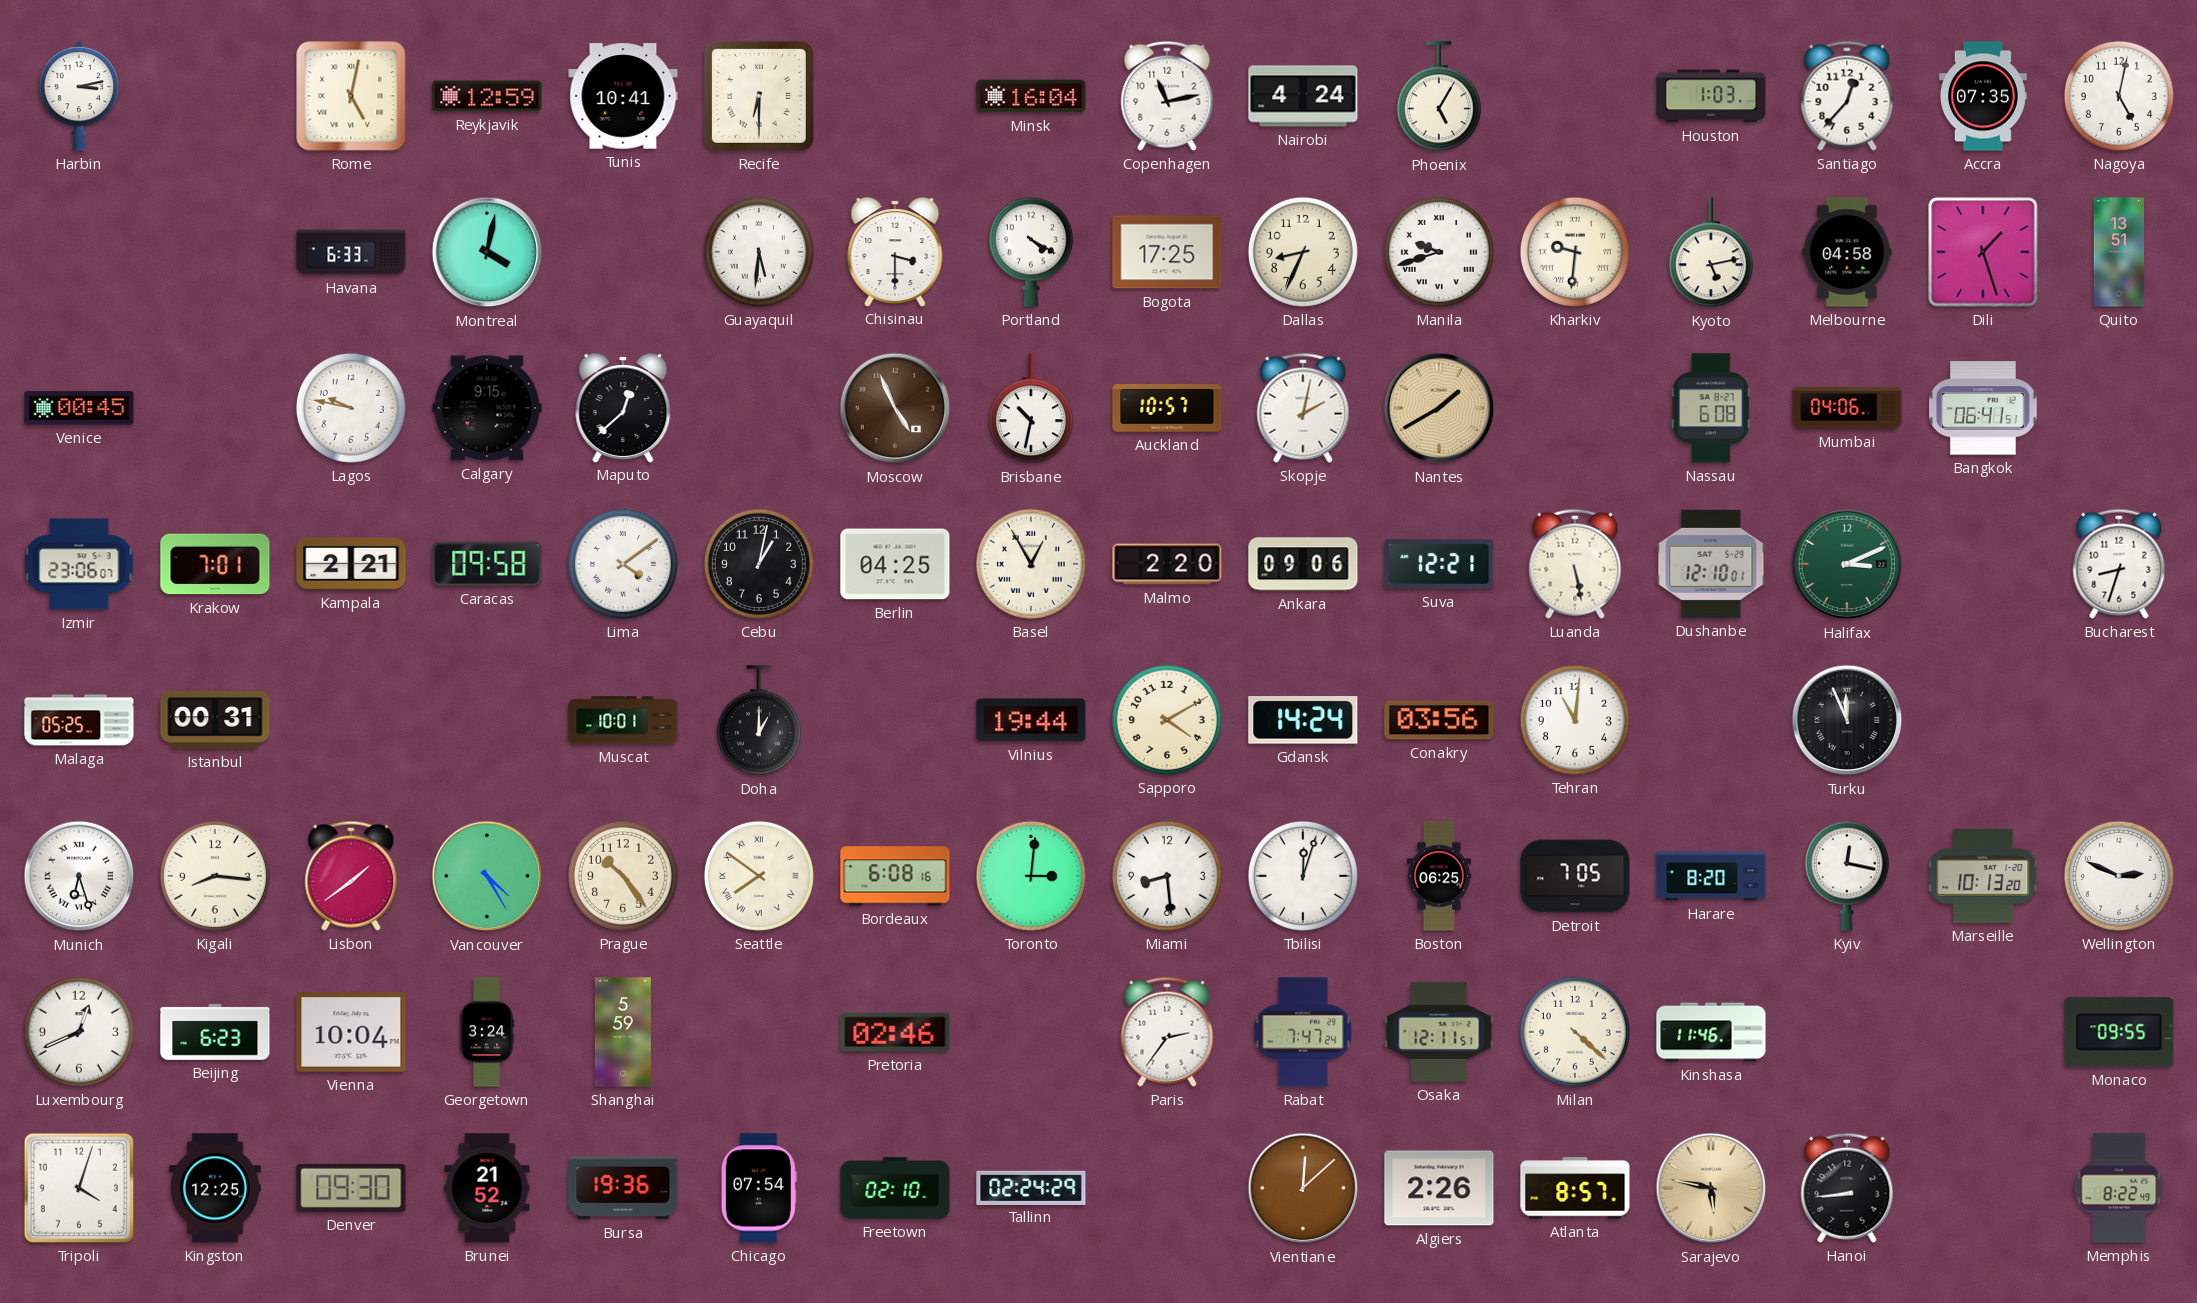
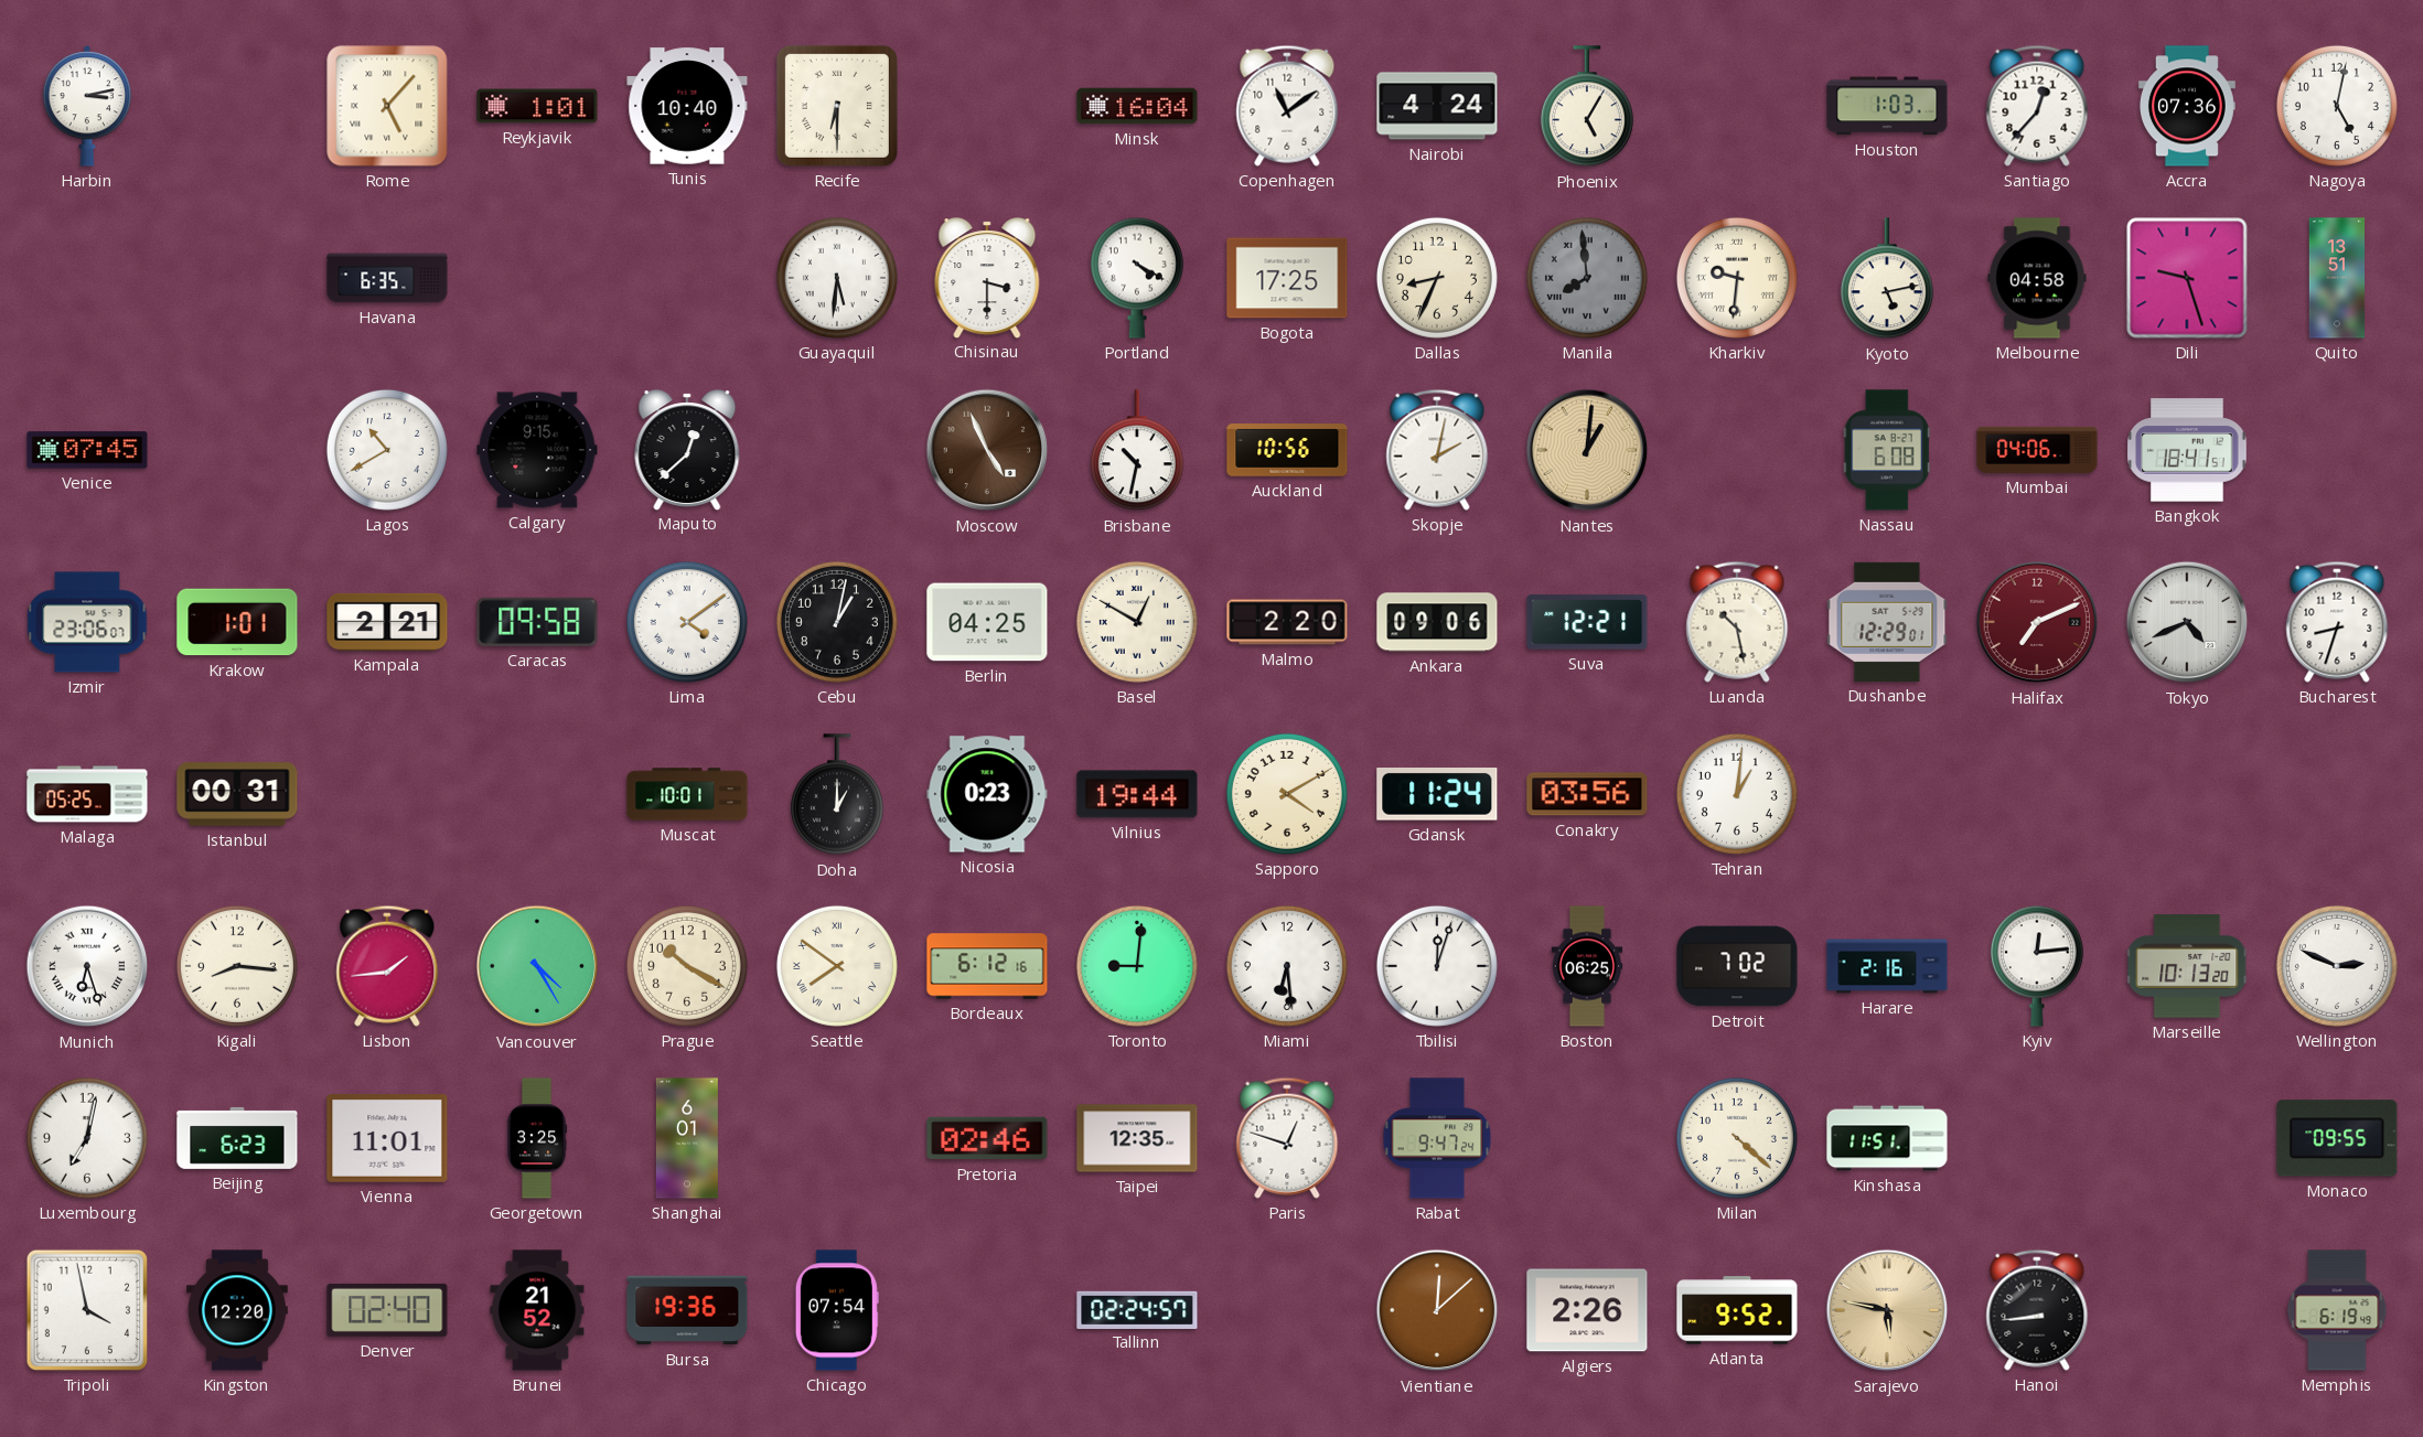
Rome: 5:02 -> 5:07 (387, 106)
Reykjavik: 12:59 -> 1:01 (537, 106)
Tunis: 10:41 -> 10:40 (687, 106)
Copenhagen: 11:13 -> 11:09 (1287, 106)
Accra: 07:35 -> 07:36 (2187, 106)
Havana: 6:33 -> 6:35 (387, 278)
Montreal: 4:02 -> none (487, 252)
Manila: 9:42 -> 7:59 (1587, 278)
Manila dial: white -> grey (1587, 278)
Dili: 1:27 -> 9:27 (2187, 278)
Venice: 00:45 -> 07:45 (87, 450)
Lagos: 9:47 -> 10:40 (387, 450)
Auckland: 10:57 -> 10:56 (1287, 450)
Nantes: 1:40 -> 1:01 (1587, 450)
Bangkok: 06:41 -> 18:41 (2187, 450)
Krakow: 7:01 -> 1:01 (237, 622)
Basel: 12:55 -> 12:50 (1137, 622)
Luanda: 5:28 -> 10:28 (1737, 622)
Dushanbe: 12:10 -> 12:29 (1887, 622)
Halifax: 3:11 -> 7:11 (2037, 622)
Halifax dial: green -> burgundy (2037, 622)
Tokyo: none -> 4:41 (2187, 622)
Nicosia: none -> 0:23 (987, 794)
Gdansk: 14:24 -> 11:24 (1437, 795)
Tehran: 11:01 -> 1:01 (1737, 794)
Turku: 11:56 -> none (1847, 720)
Lisbon: 1:39 -> 1:44 (387, 966)
Prague: 10:24 -> 10:20 (687, 966)
Bordeaux: 6:08 -> 6:12 (987, 966)
Toronto: 3:01 -> 9:01 (1137, 966)
Miami: 8:29 -> 6:29 (1287, 966)
Detroit: 7:05 -> 7:02 (1737, 966)
Harare: 8:20 -> 2:16 (1887, 966)
Kyiv: 12:17 -> 12:14 (2037, 966)
Luxembourg: 12:41 -> 7:02 (87, 1138)
Vienna: 10:04 -> 11:01 (387, 1139)
Georgetown: 3:24 -> 3:25 (537, 1138)
Shanghai: 5:59 -> 6:01 (687, 1138)
Taipei: none -> 12:35 (1137, 1138)
Paris: 2:36 -> 12:48 (1287, 1138)
Rabat: 7:47 -> 9:47 (1437, 1138)
Osaka: 12:11 -> none (1439, 1032)
Kinshasa: 11:46 -> 11:51 (1887, 1138)
Tripoli: 4:03 -> 3:58 (87, 1310)
Kingston: 12:25 -> 12:20 (237, 1310)
Denver: 09:30 -> 02:40 (387, 1310)
Freetown: 02:10 -> none (895, 1188)
Tallinn: 02:24:29 -> 02:24:57 (1137, 1309)
Atlanta: 8:57 -> 9:52 (1737, 1310)
Memphis: 8:22 -> 6:19 (2337, 1310)
